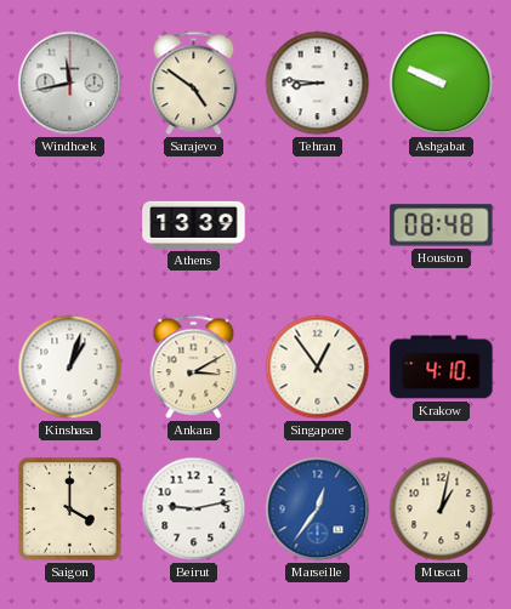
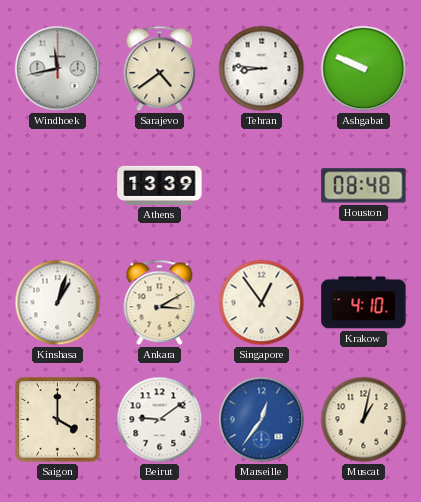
Sarajevo: 4:51 -> 4:39 (160, 69)
Beirut: 9:13 -> 9:09 (160, 420)
